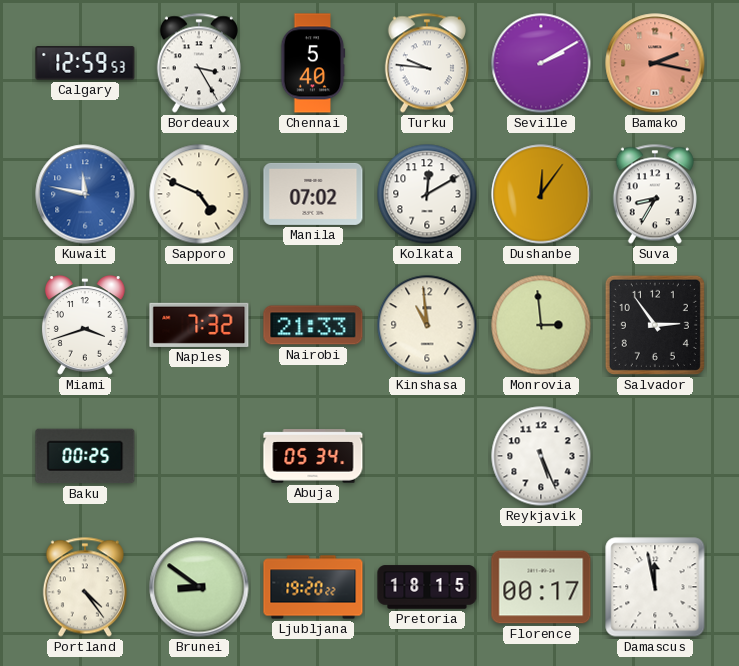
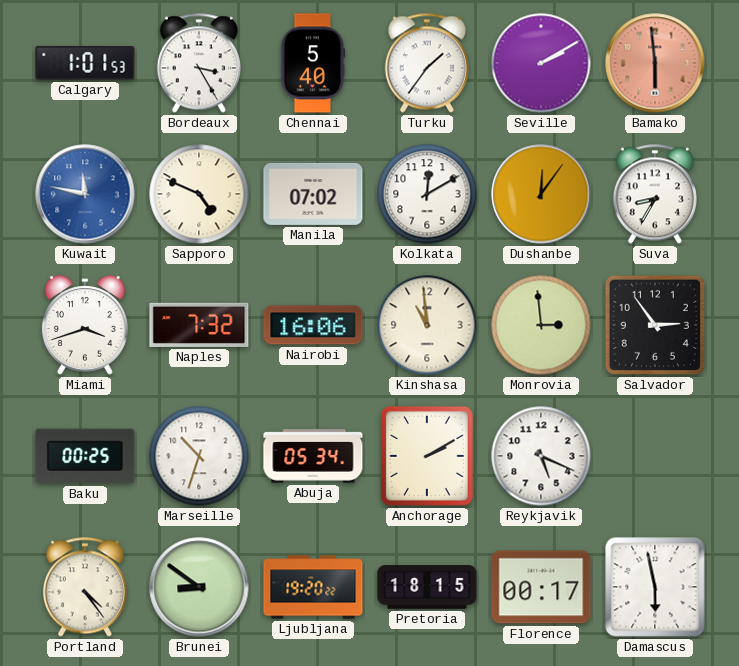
Calgary: 12:59 -> 1:01 (85, 63)
Turku: 9:46 -> 1:36 (427, 63)
Bamako: 2:17 -> 5:59 (655, 63)
Nairobi: 21:33 -> 16:06 (313, 325)
Marseille: none -> 10:33 (199, 456)
Anchorage: none -> 2:10 (427, 456)
Reykjavik: 5:26 -> 5:19 (541, 456)
Damascus: 11:58 -> 5:58 (655, 587)
